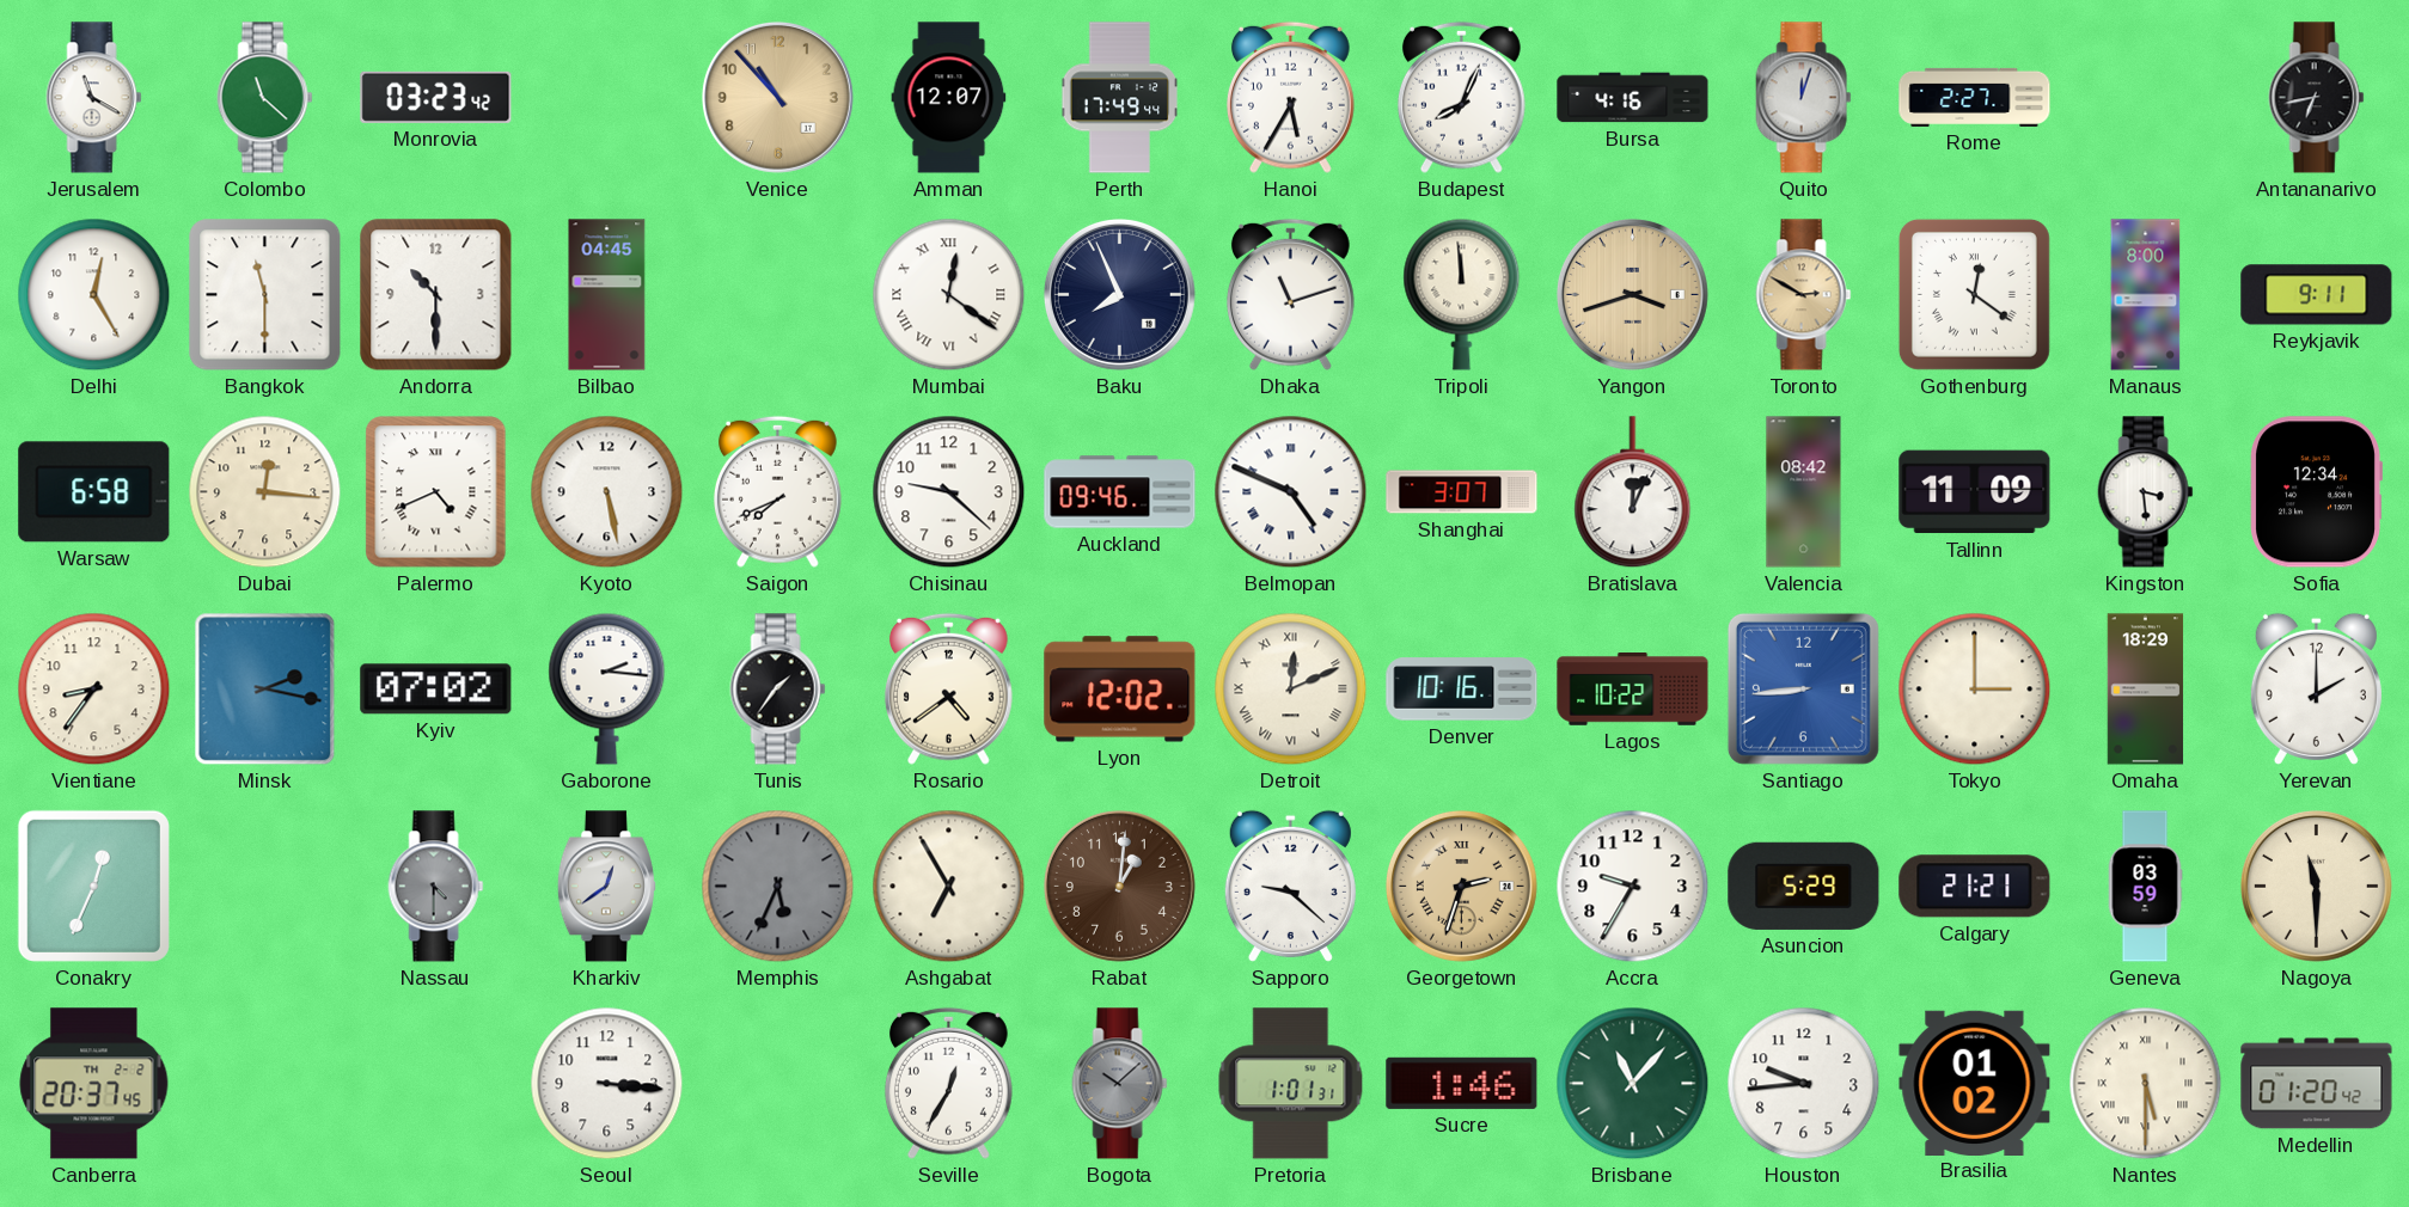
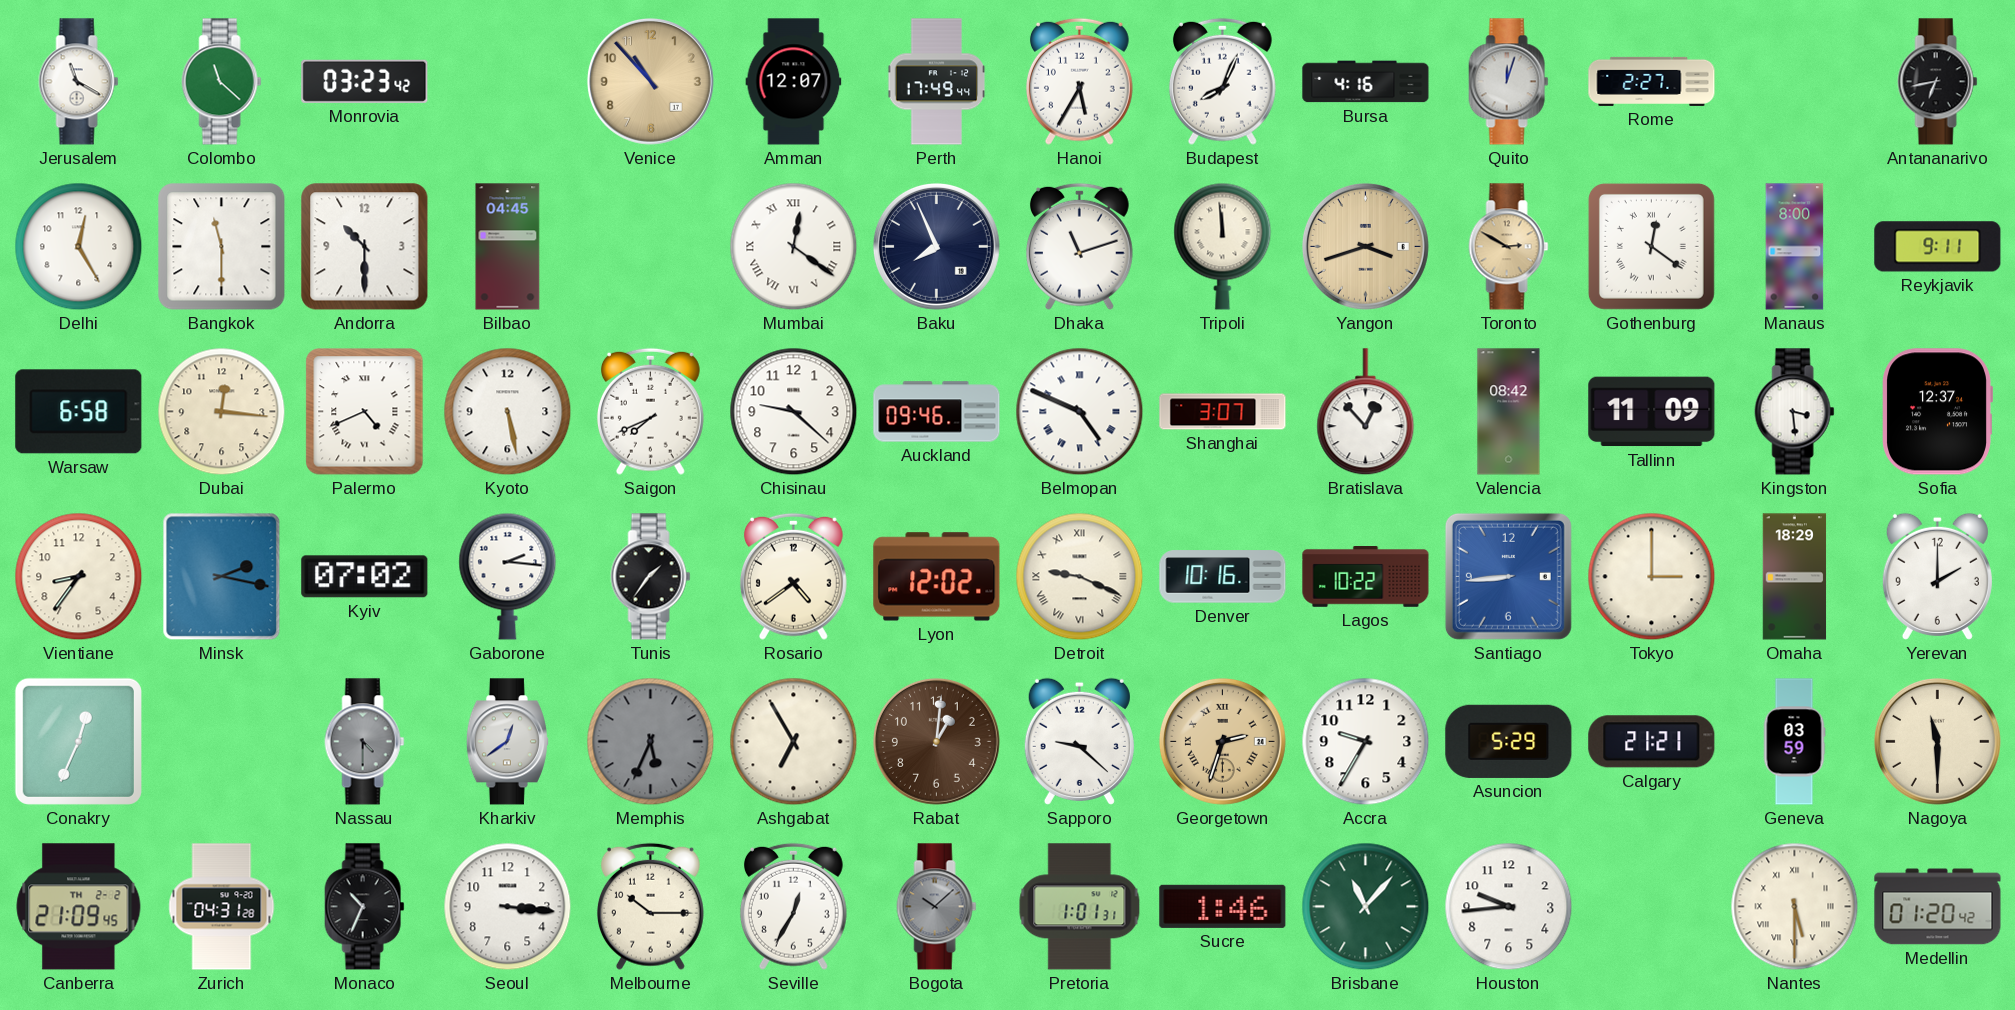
Bratislava: 12:04 -> 12:53 (1366, 412)
Sofia: 12:34 -> 12:37 (1937, 412)
Detroit: 12:11 -> 9:19 (1080, 577)
Canberra: 20:37 -> 21:09 (79, 907)
Zurich: none -> 04:31 (222, 907)
Monaco: none -> 10:34 (365, 907)
Melbourne: none -> 10:15 (650, 906)
Brasilia: 01:02 -> none (1975, 1083)
